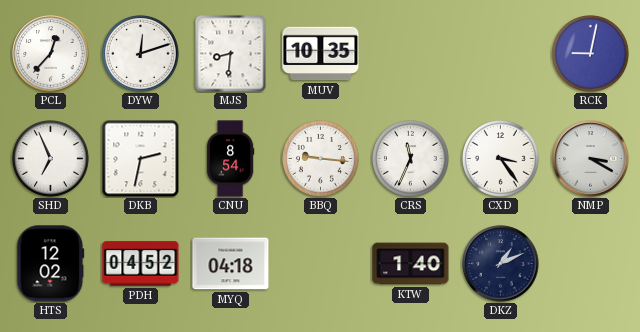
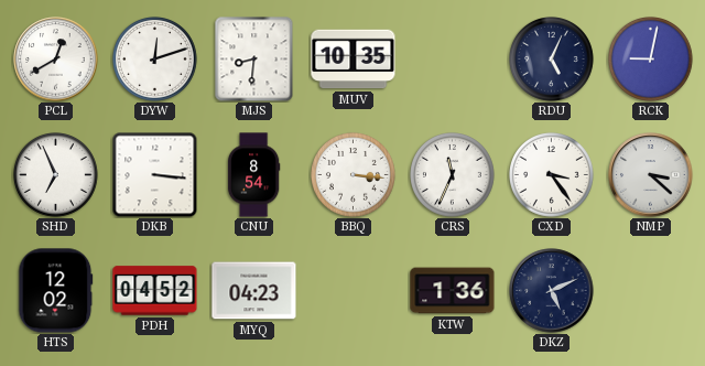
PCL: 12:37 -> 12:40 (56, 60)
RDU: none -> 5:04 (552, 60)
DKB: 2:32 -> 3:16 (154, 174)
BBQ: 9:16 -> 3:16 (354, 175)
NMP: 3:20 -> 3:22 (651, 175)
MYQ: 04:18 -> 04:23 (254, 291)
KTW: 1:40 -> 1:36 (453, 291)
DKZ: 1:11 -> 5:11 (552, 291)
